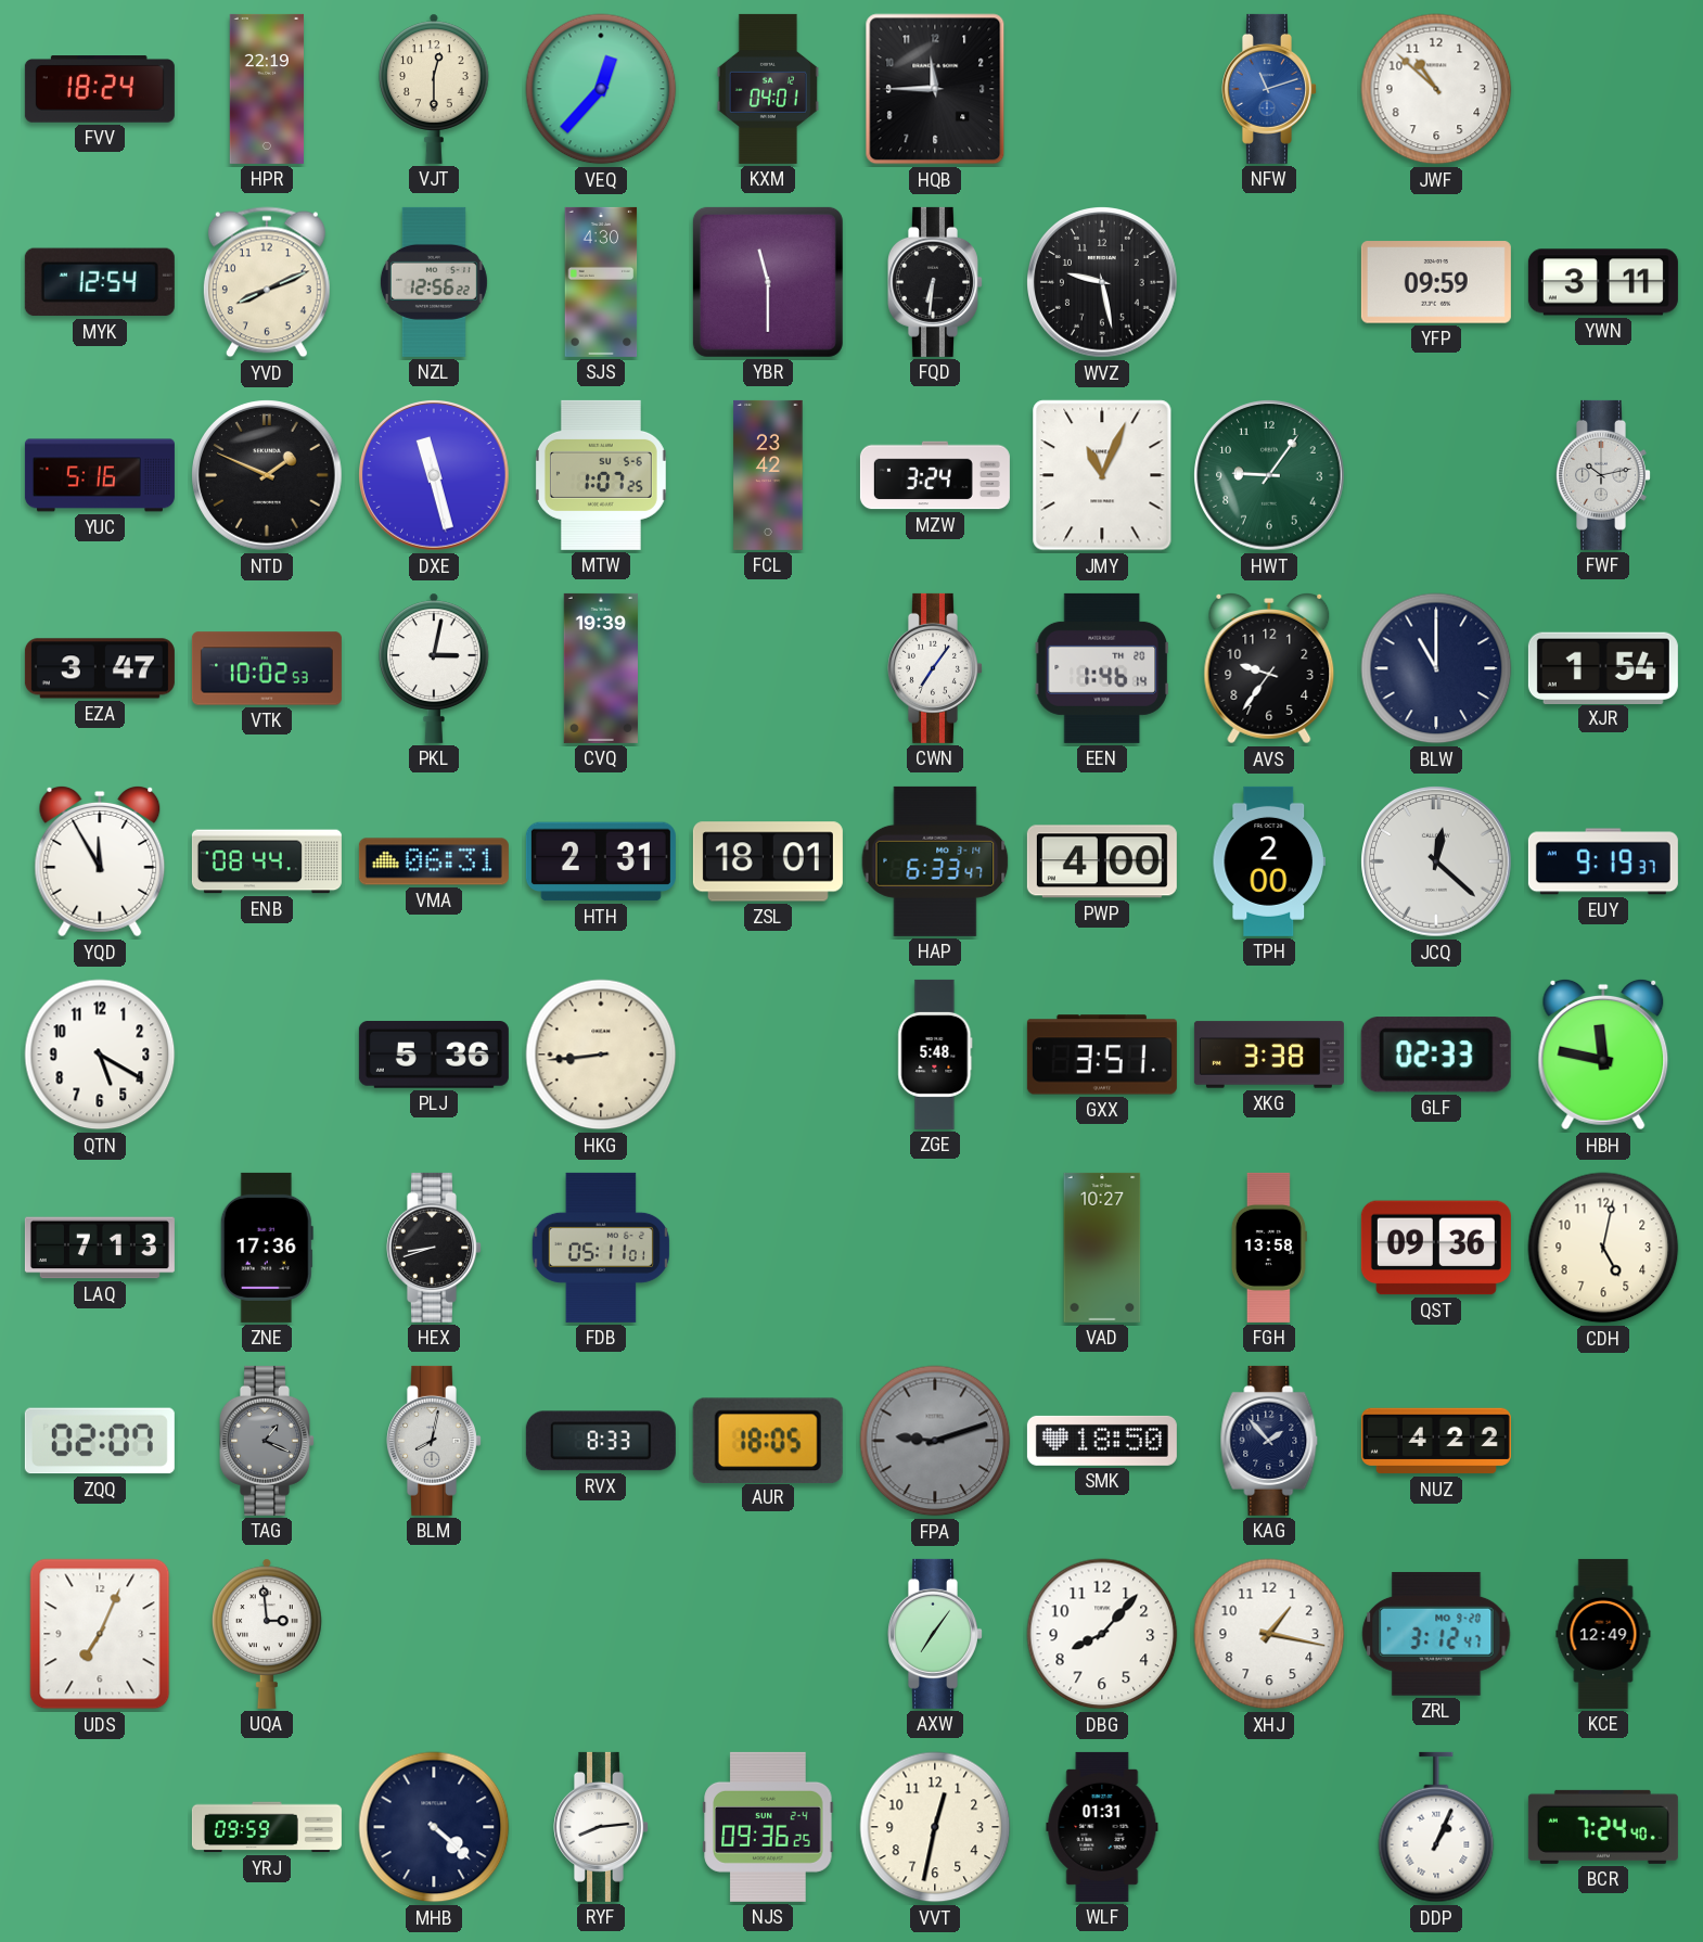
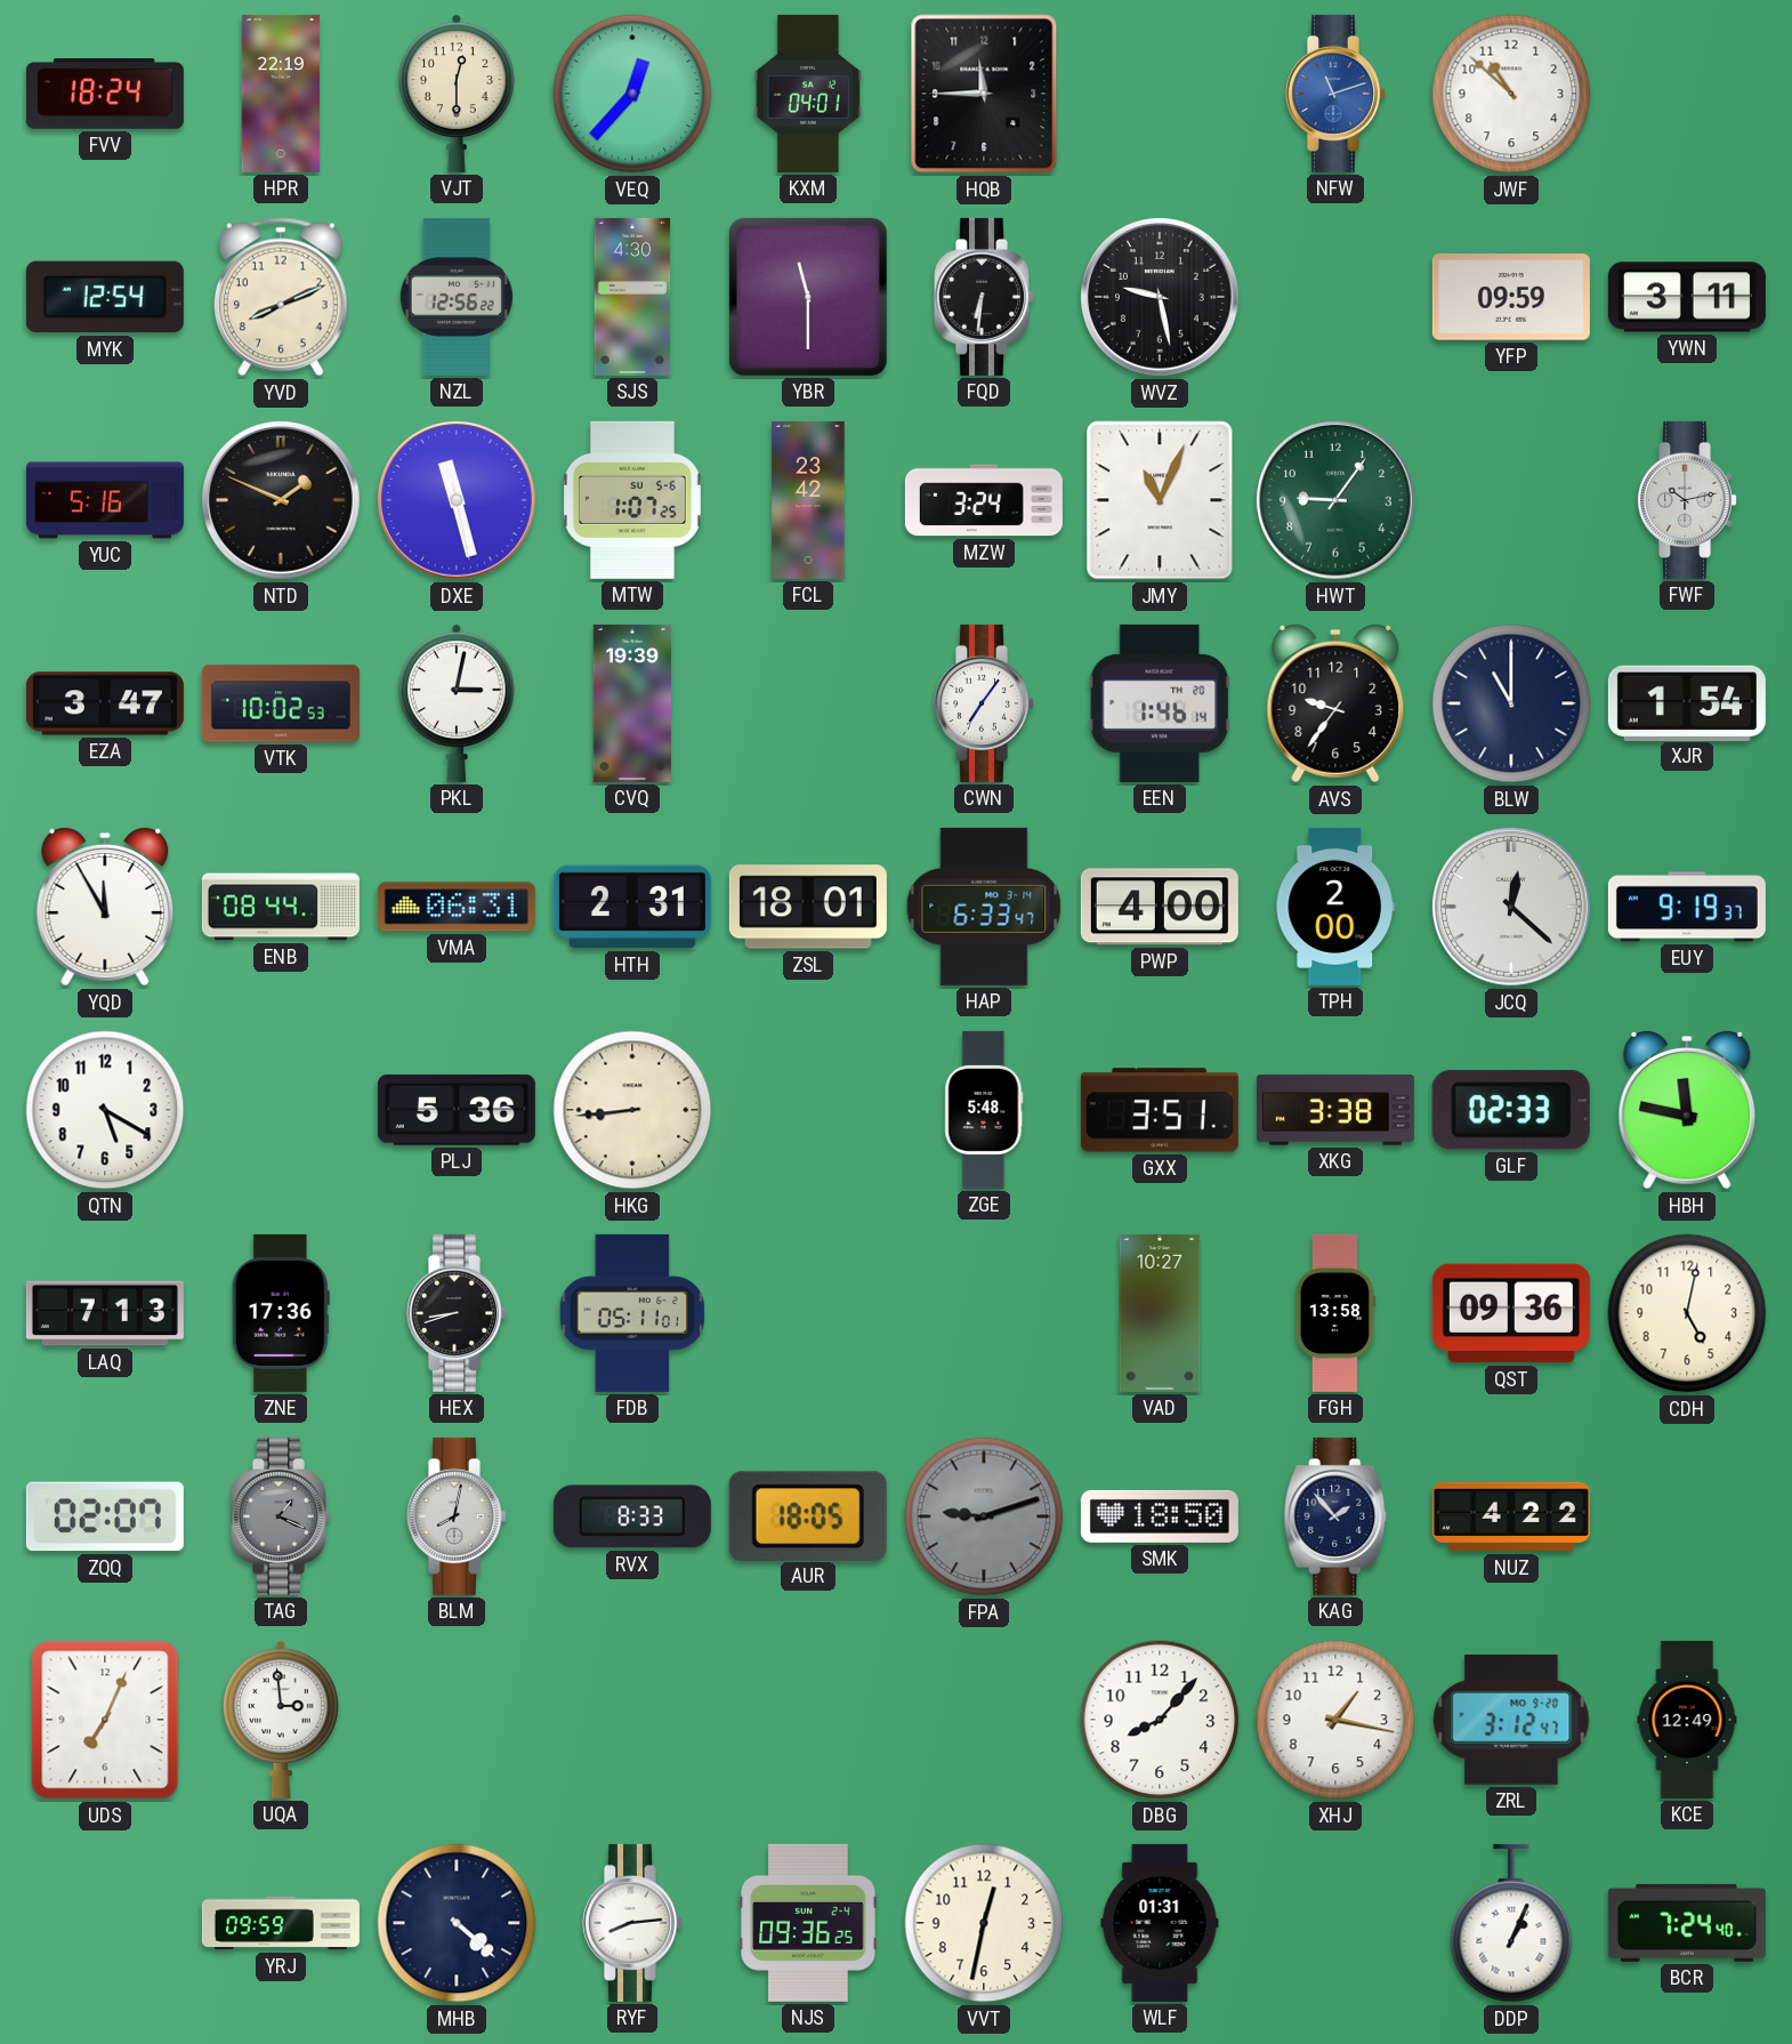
AXW: 7:06 -> none (936, 1634)
